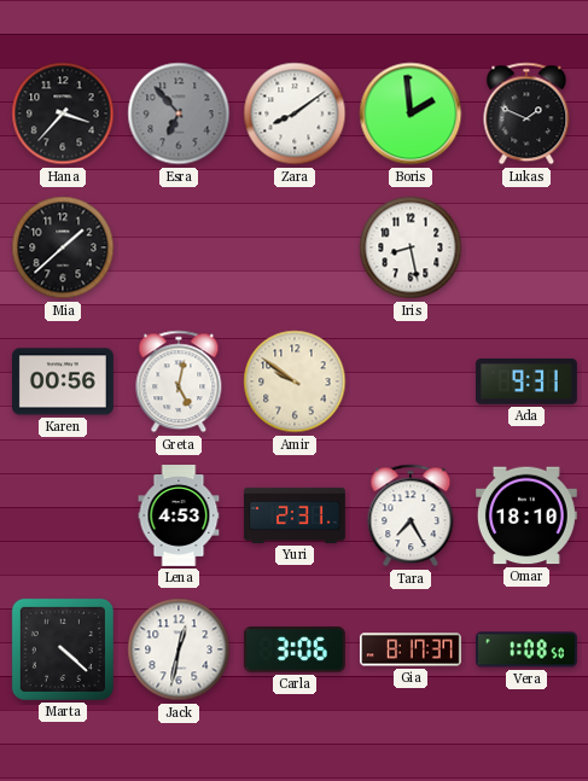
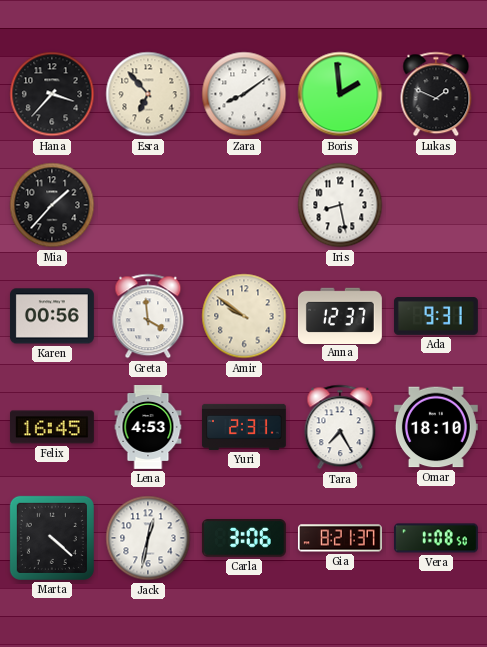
Esra dial: grey -> cream (148, 94)
Mia: 1:38 -> 1:37 (52, 205)
Greta: 5:02 -> 3:59 (148, 316)
Anna: none -> 12:37 (340, 315)
Felix: none -> 16:45 (52, 427)
Gia: 8:17 -> 8:21 (340, 538)
